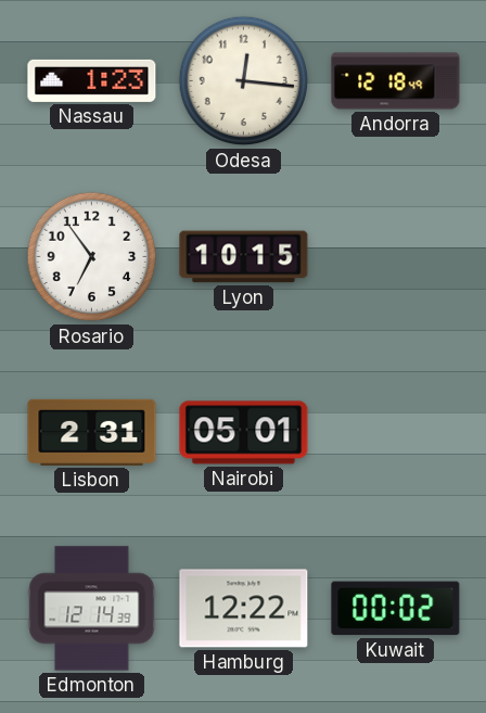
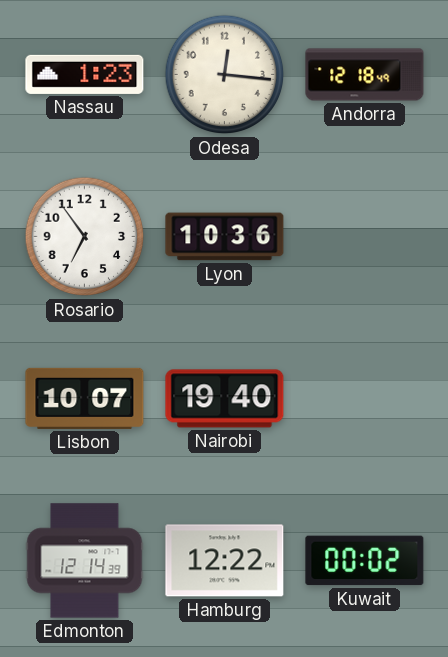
Lyon: 10:15 -> 10:36 (225, 237)
Lisbon: 2:31 -> 10:07 (85, 398)
Nairobi: 05:01 -> 19:40 (225, 399)
